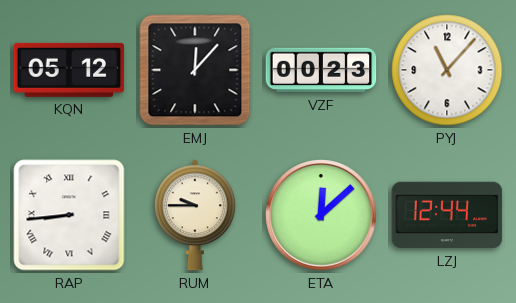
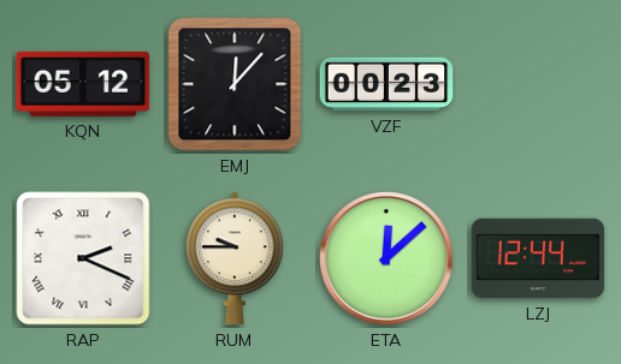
PYJ: 11:07 -> none (447, 70)
RAP: 8:44 -> 2:19 (83, 258)
